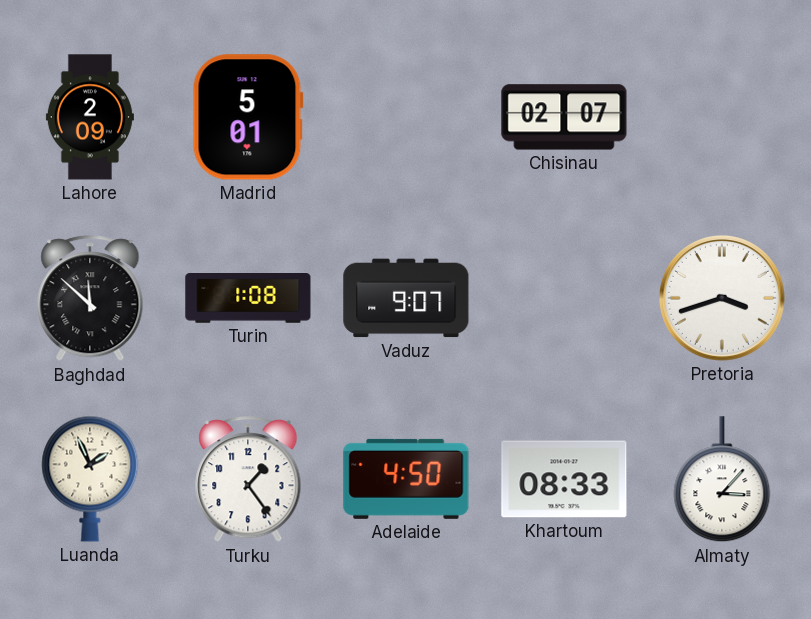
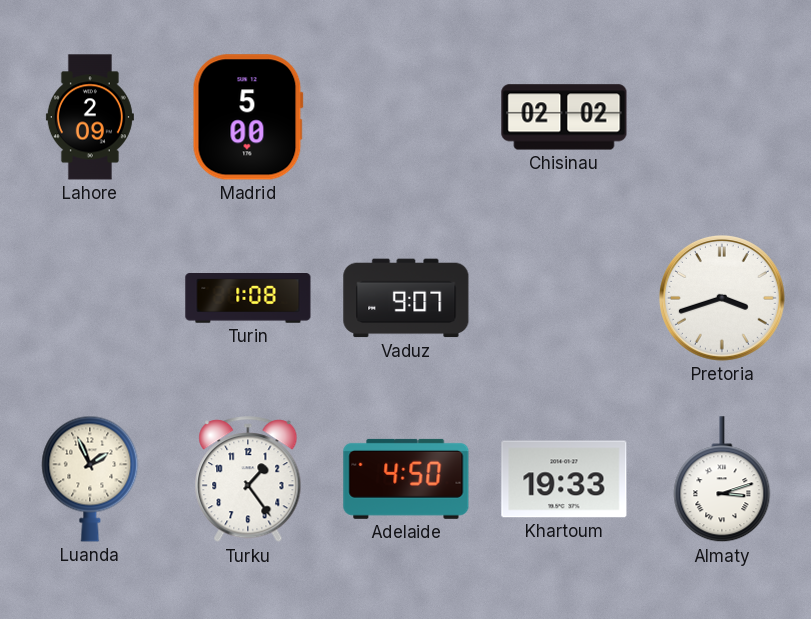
Madrid: 5:01 -> 5:00 (248, 117)
Chisinau: 02:07 -> 02:02 (564, 117)
Baghdad: 11:52 -> none (90, 299)
Khartoum: 08:33 -> 19:33 (564, 479)
Almaty: 3:07 -> 3:12 (722, 480)
